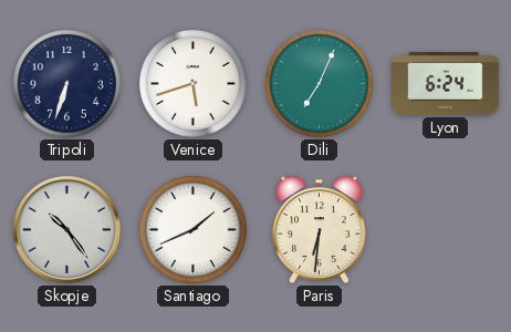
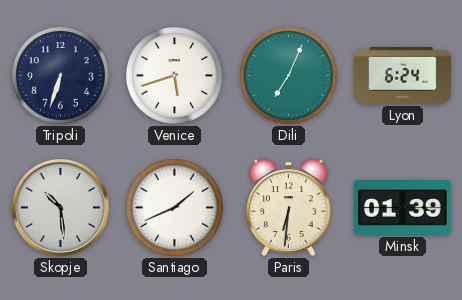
Skopje: 10:24 -> 10:29 (60, 207)
Minsk: none -> 01:39 (403, 208)
